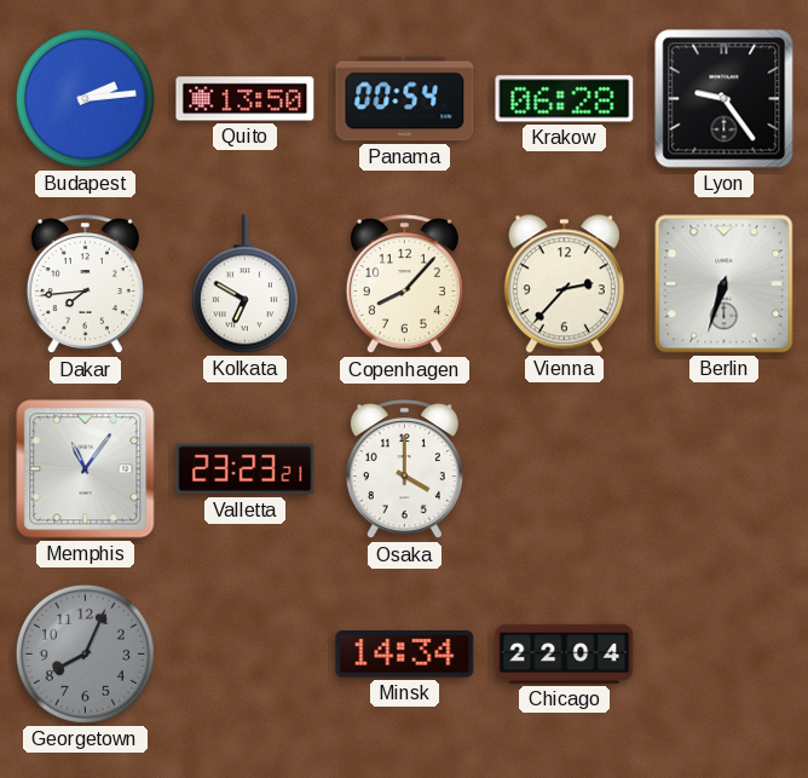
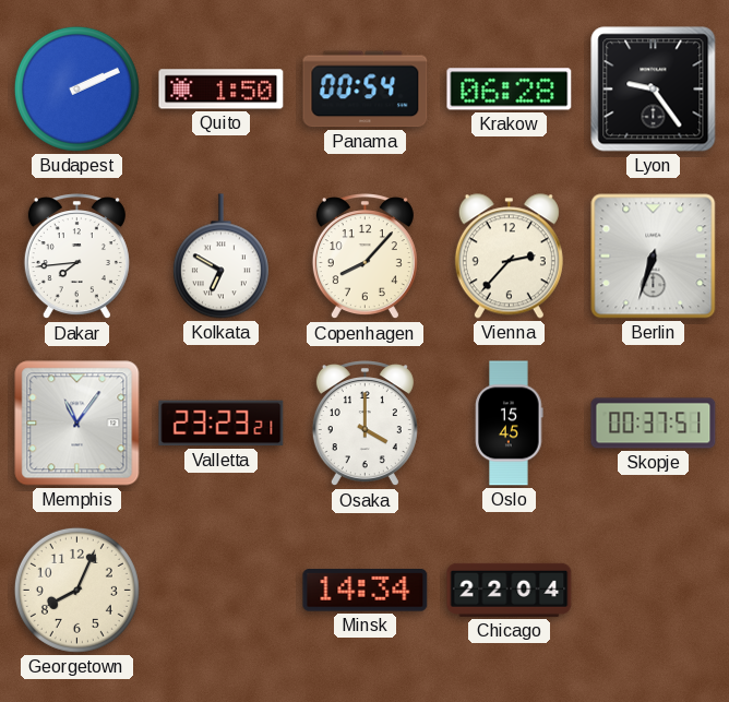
Budapest: 2:14 -> 2:11 (76, 88)
Quito: 13:50 -> 1:50 (222, 90)
Oslo: none -> 15:45 (510, 424)
Skopje: none -> 00:37 (654, 424)
Georgetown dial: grey -> cream (76, 590)
